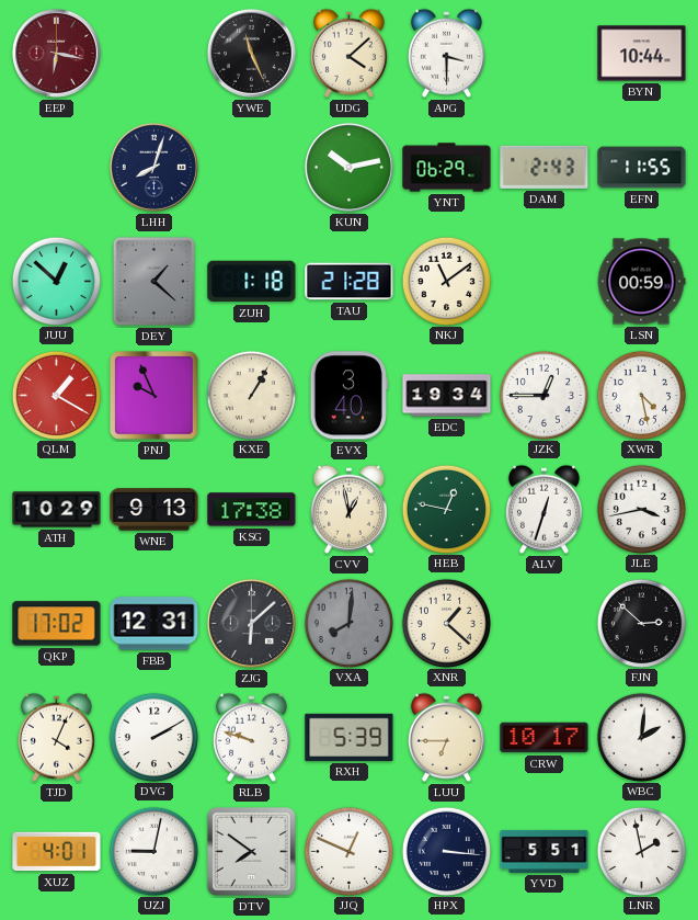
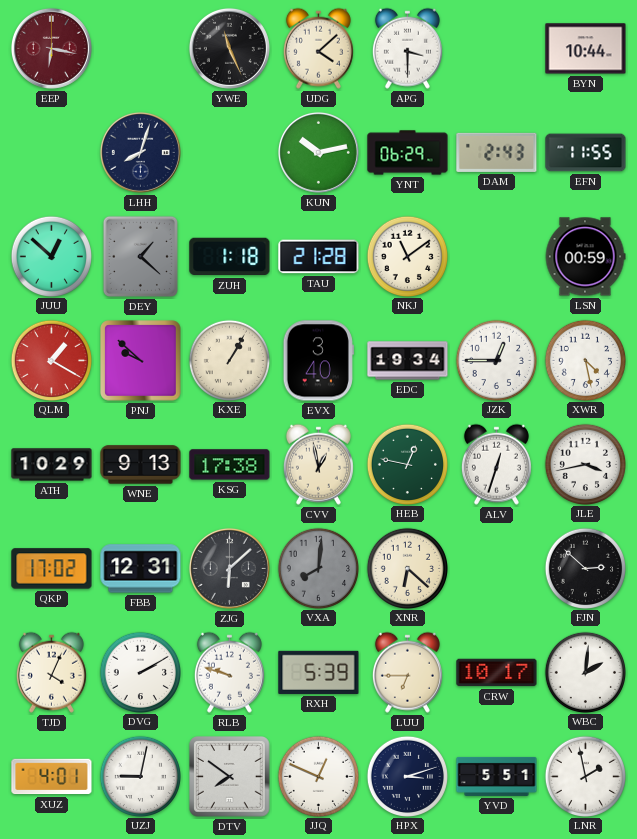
PNJ: 9:56 -> 9:52 (141, 361)
XNR: 1:22 -> 6:22 (407, 568)
HPX: 3:16 -> 3:12 (407, 776)
